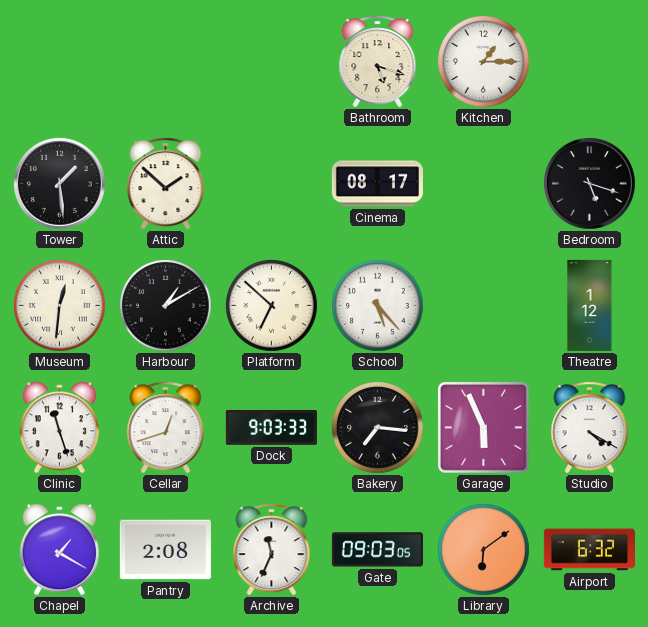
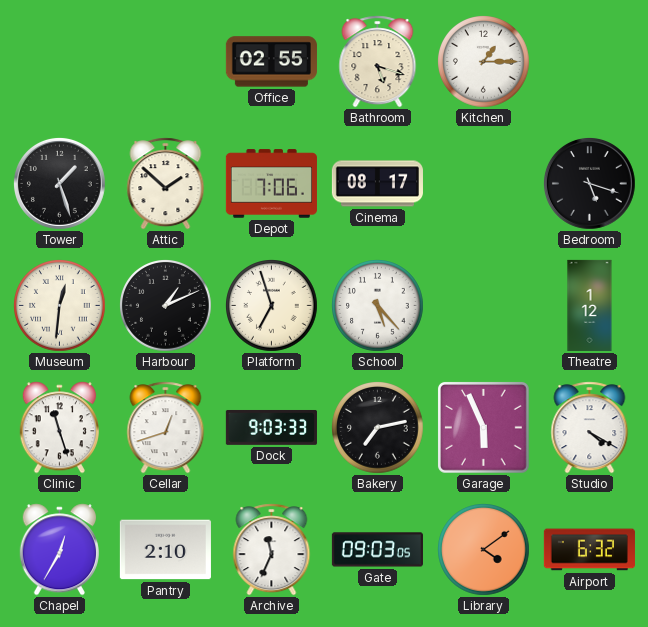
Office: none -> 02:55 (271, 62)
Tower: 1:29 -> 1:27 (60, 184)
Depot: none -> 7:06 (271, 184)
Harbour: 1:10 -> 1:11 (166, 306)
Platform: 6:52 -> 6:57 (272, 306)
Bakery: 7:16 -> 7:13 (378, 428)
Chapel: 1:20 -> 12:35 (59, 550)
Pantry: 2:08 -> 2:10 (165, 550)
Library: 6:09 -> 4:09 (484, 550)
